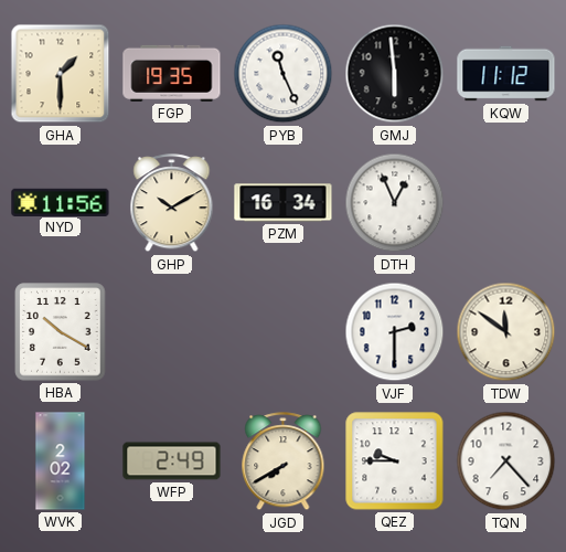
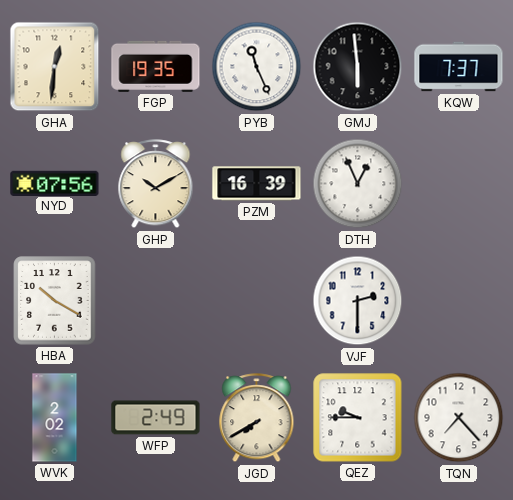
GHA: 1:30 -> 12:31 (55, 67)
KQW: 11:12 -> 7:37 (459, 67)
NYD: 11:56 -> 07:56 (55, 183)
PZM: 16:34 -> 16:39 (257, 184)
TDW: 11:51 -> none (506, 332)
